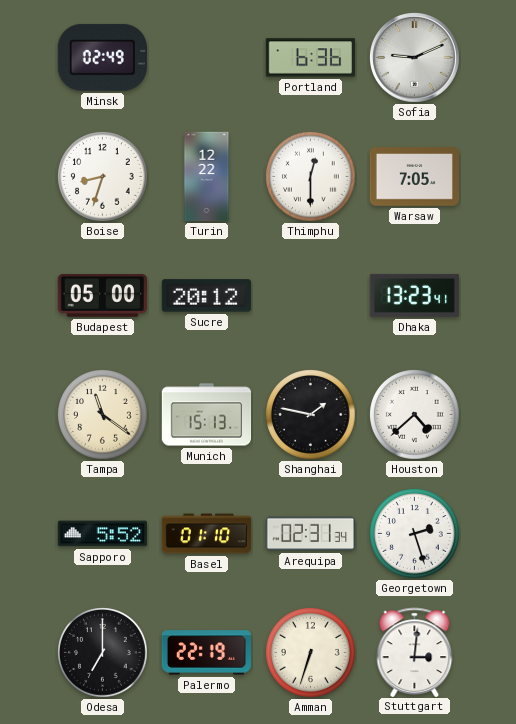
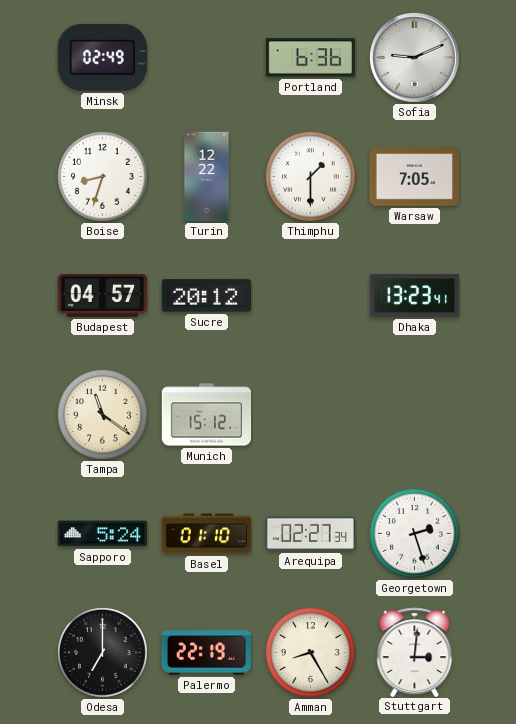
Thimphu: 12:30 -> 1:30 (311, 177)
Budapest: 05:00 -> 04:57 (102, 296)
Munich: 15:13 -> 15:12 (207, 415)
Shanghai: 1:47 -> none (311, 415)
Houston: 4:38 -> none (415, 415)
Sapporo: 5:52 -> 5:24 (102, 534)
Arequipa: 02:31 -> 02:27 (311, 534)
Amman: 6:33 -> 8:25 (311, 653)
